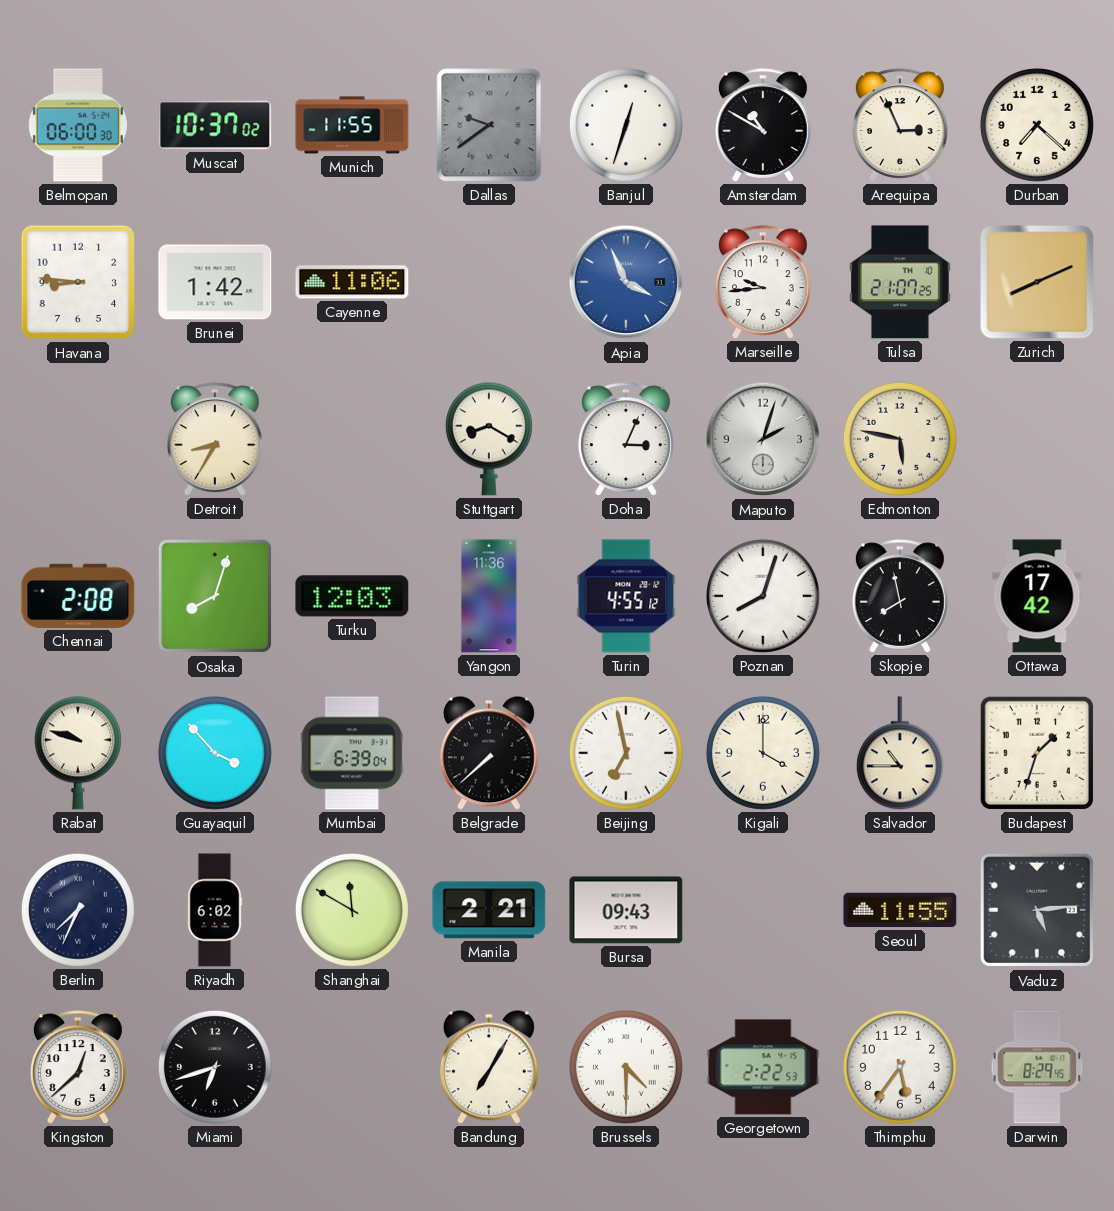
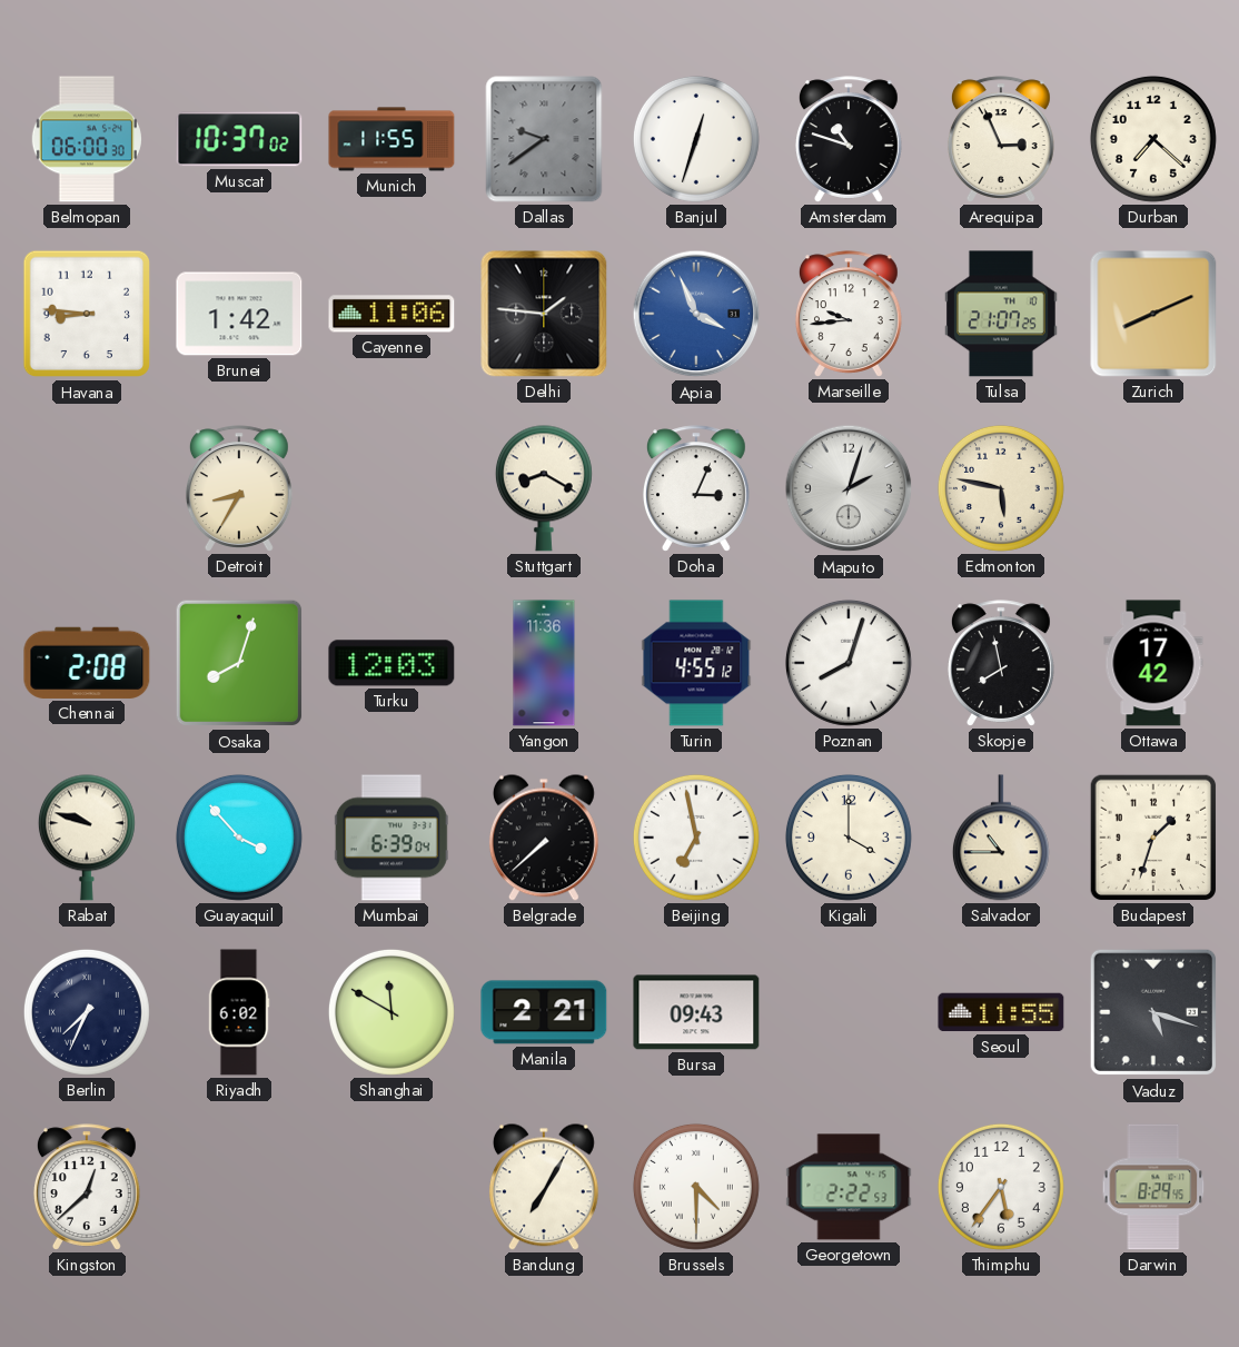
Amsterdam: 10:50 -> 10:48 (849, 139)
Delhi: none -> 1:46 (544, 314)
Vaduz: 5:14 -> 5:18 (1153, 1012)
Miami: 6:42 -> none (215, 1067)
